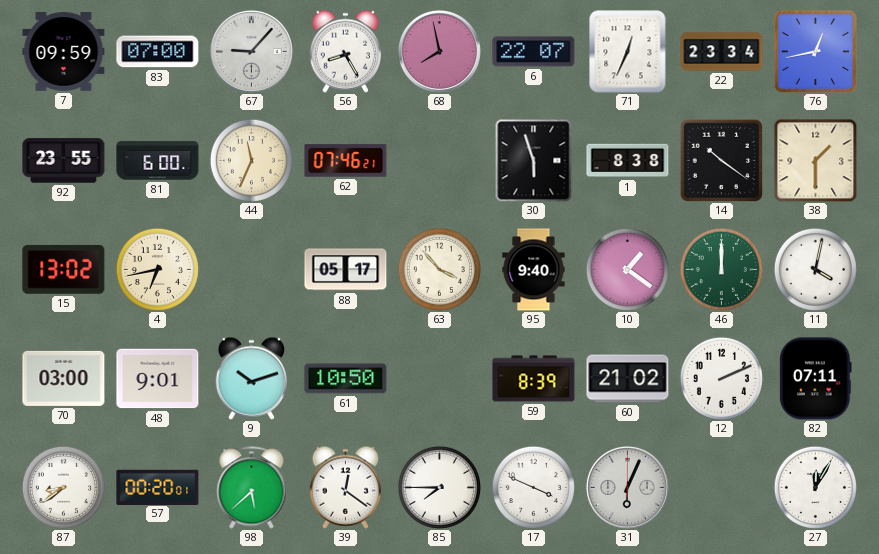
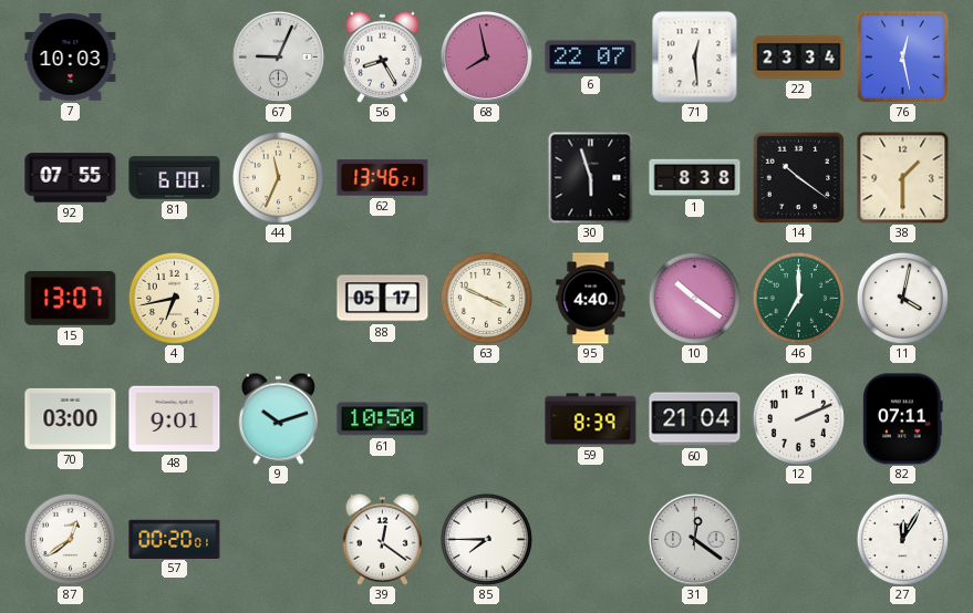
7: 09:59 -> 10:03 (71, 58)
83: 07:00 -> none (158, 52)
67: 9:07 -> 9:04 (278, 56)
71: 12:34 -> 12:29 (695, 58)
76: 12:43 -> 12:28 (902, 56)
92: 23:55 -> 07:55 (71, 178)
62: 07:46 -> 13:46 (383, 178)
15: 13:02 -> 13:07 (71, 298)
63: 3:53 -> 3:49 (486, 298)
95: 9:40 -> 4:40 (591, 299)
10: 1:21 -> 10:21 (694, 298)
46: 12:00 -> 7:00 (798, 298)
60: 21:02 -> 21:04 (695, 419)
87: 8:39 -> 12:39 (70, 539)
98: 5:38 -> none (252, 488)
17: 3:49 -> none (533, 487)
31: 6:04 -> 12:21 (694, 539)
